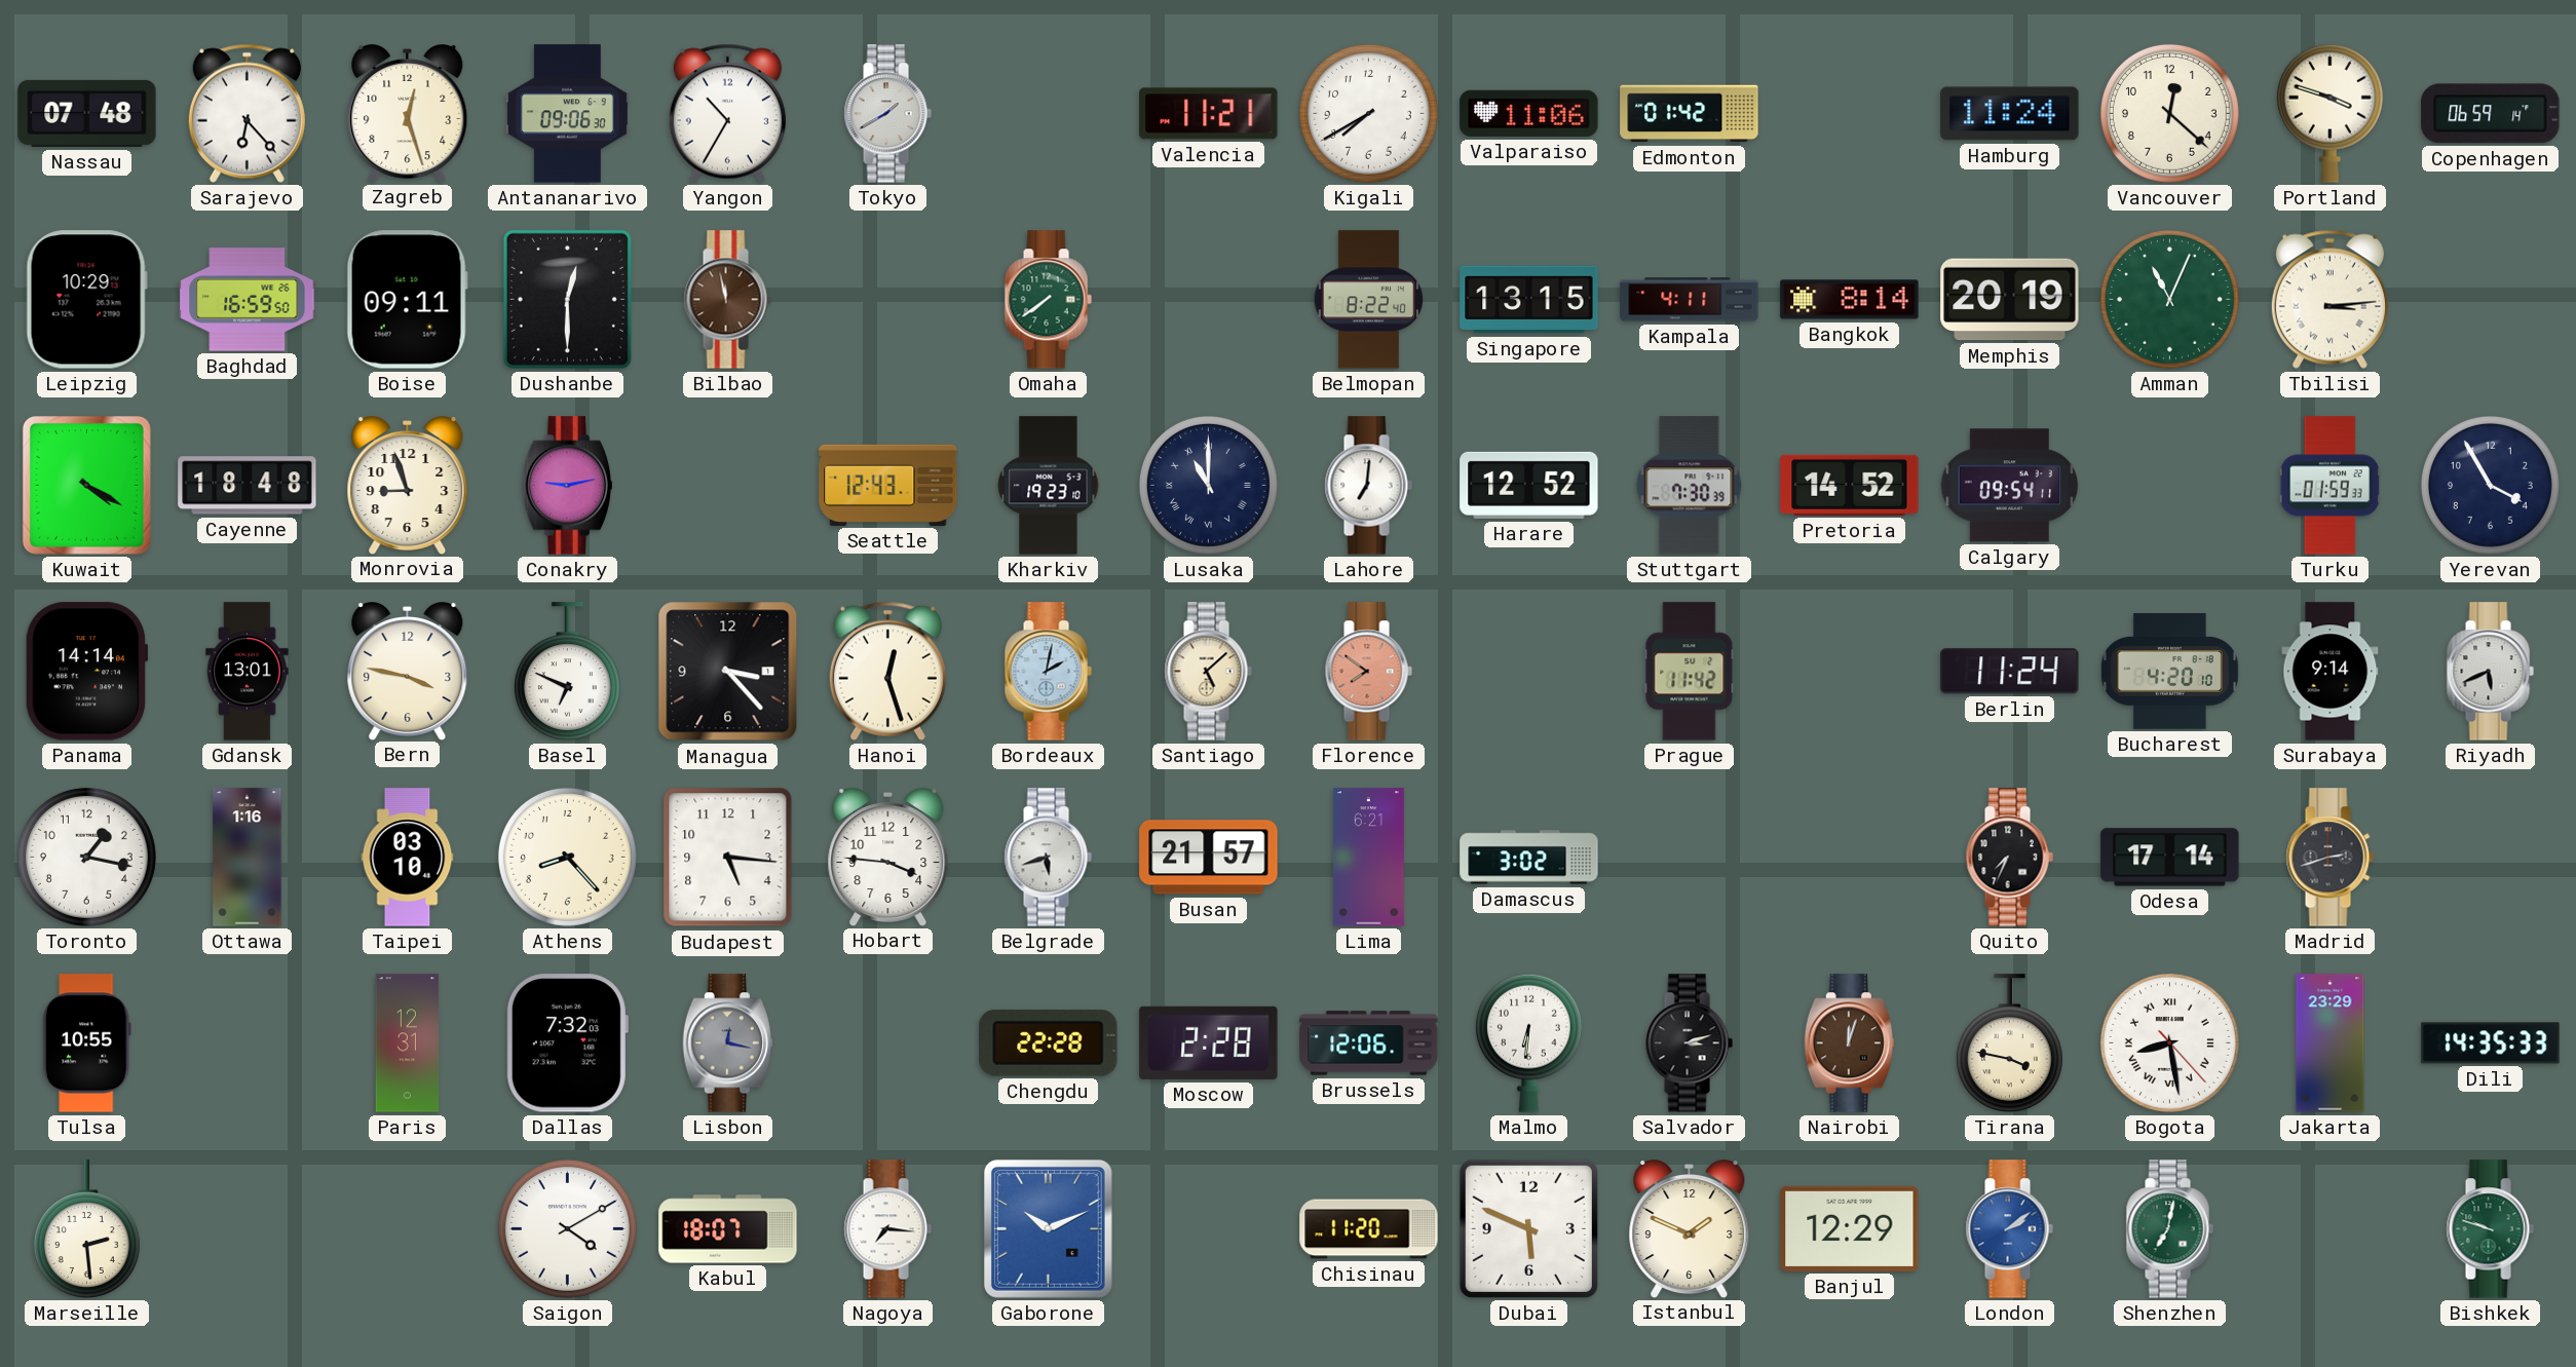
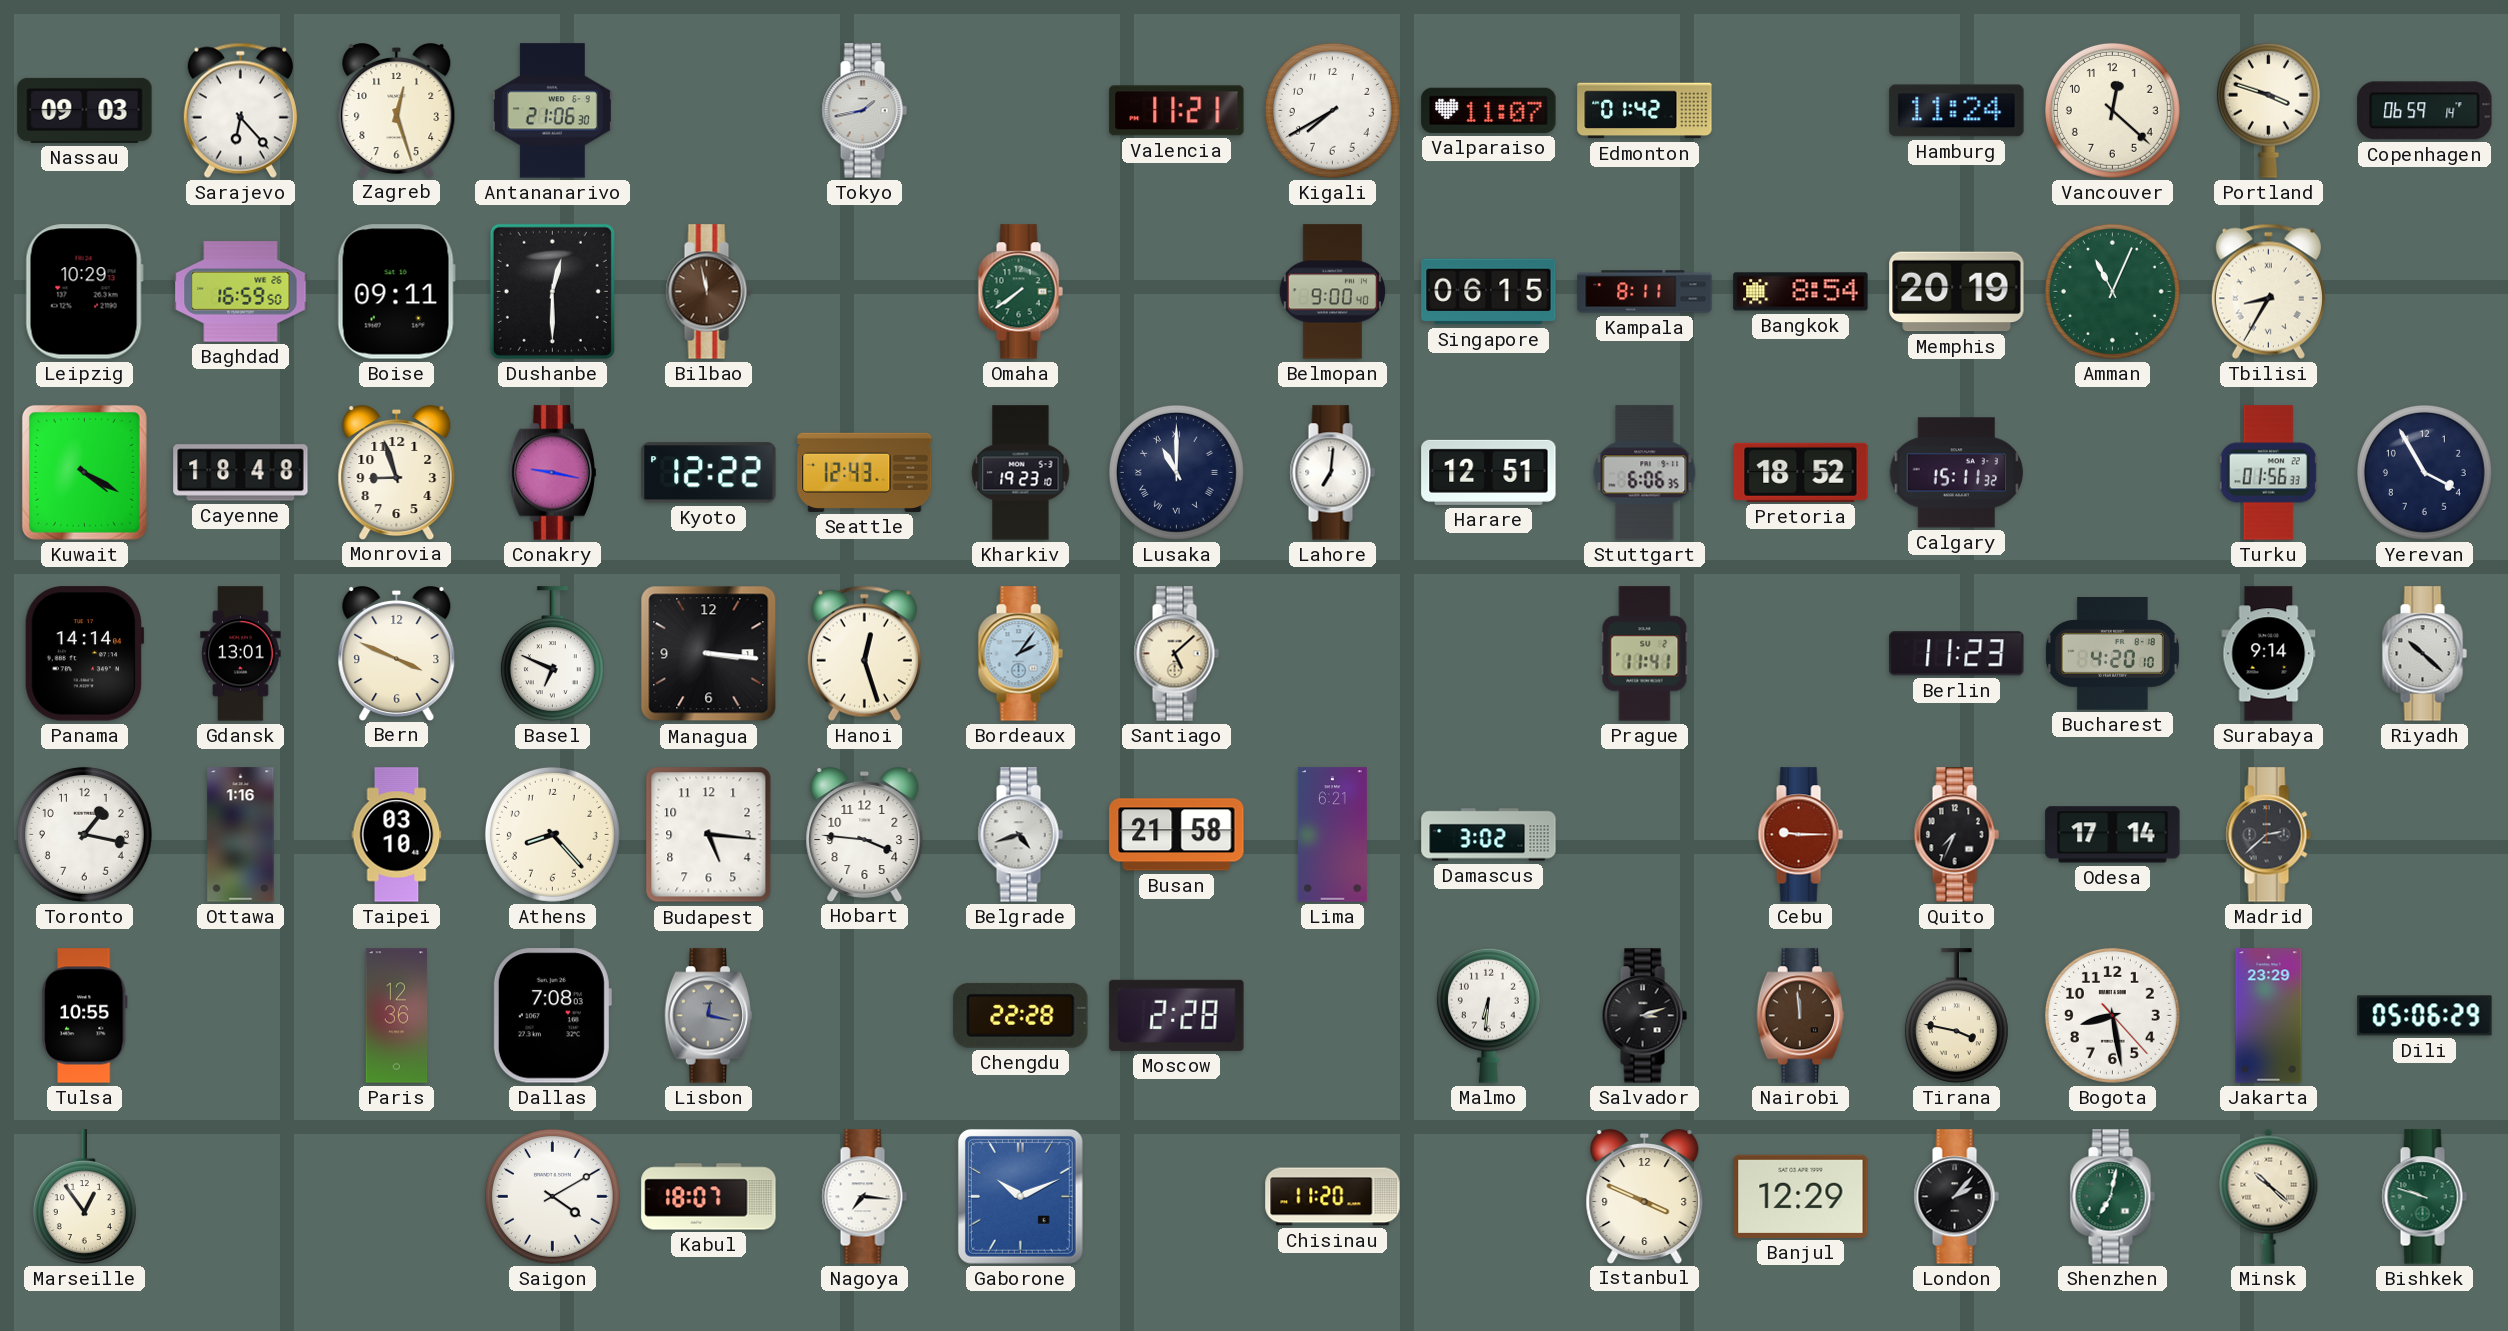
Nassau: 07:48 -> 09:03 (85, 110)
Antananarivo: 09:06 -> 21:06 (552, 111)
Yangon: 10:35 -> none (727, 113)
Tokyo: 1:40 -> 1:43 (864, 111)
Valparaiso: 11:06 -> 11:07 (1489, 110)
Belmopan: 8:22 -> 9:00 (1332, 292)
Singapore: 13:15 -> 06:15 (1489, 292)
Kampala: 4:11 -> 8:11 (1645, 292)
Bangkok: 8:14 -> 8:54 (1801, 292)
Tbilisi: 3:14 -> 8:35 (2268, 291)
Conakry: 9:13 -> 9:17 (552, 473)
Kyoto: none -> 12:22 (709, 473)
Harare: 12:52 -> 12:51 (1489, 472)
Stuttgart: 7:30 -> 6:06 (1645, 473)
Pretoria: 14:52 -> 18:52 (1801, 472)
Calgary: 09:54 -> 15:11 (1957, 473)
Turku: 01:59 -> 01:56 (2268, 473)
Bern: 3:47 -> 3:49 (397, 653)
Managua: 3:23 -> 3:16 (709, 654)
Bordeaux: 2:02 -> 2:06 (1020, 654)
Florence: 7:51 -> none (1368, 672)
Prague: 11:42 -> 11:41 (1645, 654)
Berlin: 11:24 -> 11:23 (1957, 654)
Riyadh: 5:41 -> 10:22 (2424, 654)
Belgrade: 5:42 -> 4:42 (1020, 835)
Busan: 21:57 -> 21:58 (1177, 835)
Cebu: none -> 9:15 (1800, 835)
Madrid: 2:42 -> 2:38 (2268, 835)
Paris: 12:31 -> 12:36 (397, 1016)
Dallas: 7:32 -> 7:08 (552, 1016)
Brussels: 12:06 -> none (1369, 1043)
Nairobi: 12:03 -> 11:59 (1800, 1016)
Bogota numerals: Roman -> Arabic (2112, 1015)
Dili: 14:35 -> 05:06 (2425, 1016)
Marseille: 2:29 -> 12:54 (84, 1197)
Dubai: 5:49 -> none (1528, 1228)
Istanbul: 1:49 -> 3:49 (1645, 1196)
London: 2:09 -> 2:07 (1956, 1197)
London dial: blue -> black (1956, 1197)
Minsk: none -> 10:22 (2269, 1196)
